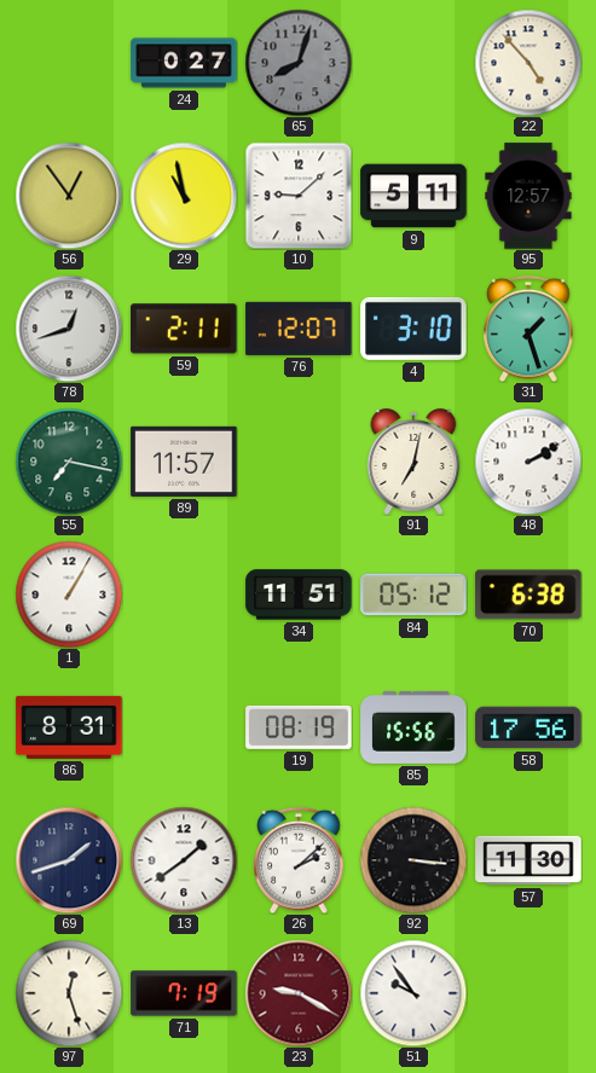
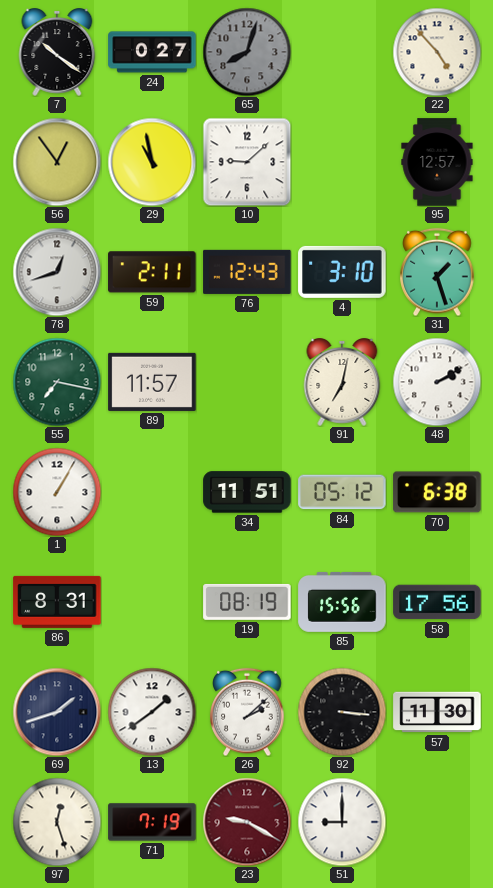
7: none -> 10:21 (57, 52)
9: 5:11 -> none (413, 196)
76: 12:07 -> 12:43 (247, 272)
51: 9:54 -> 9:00 (342, 822)
